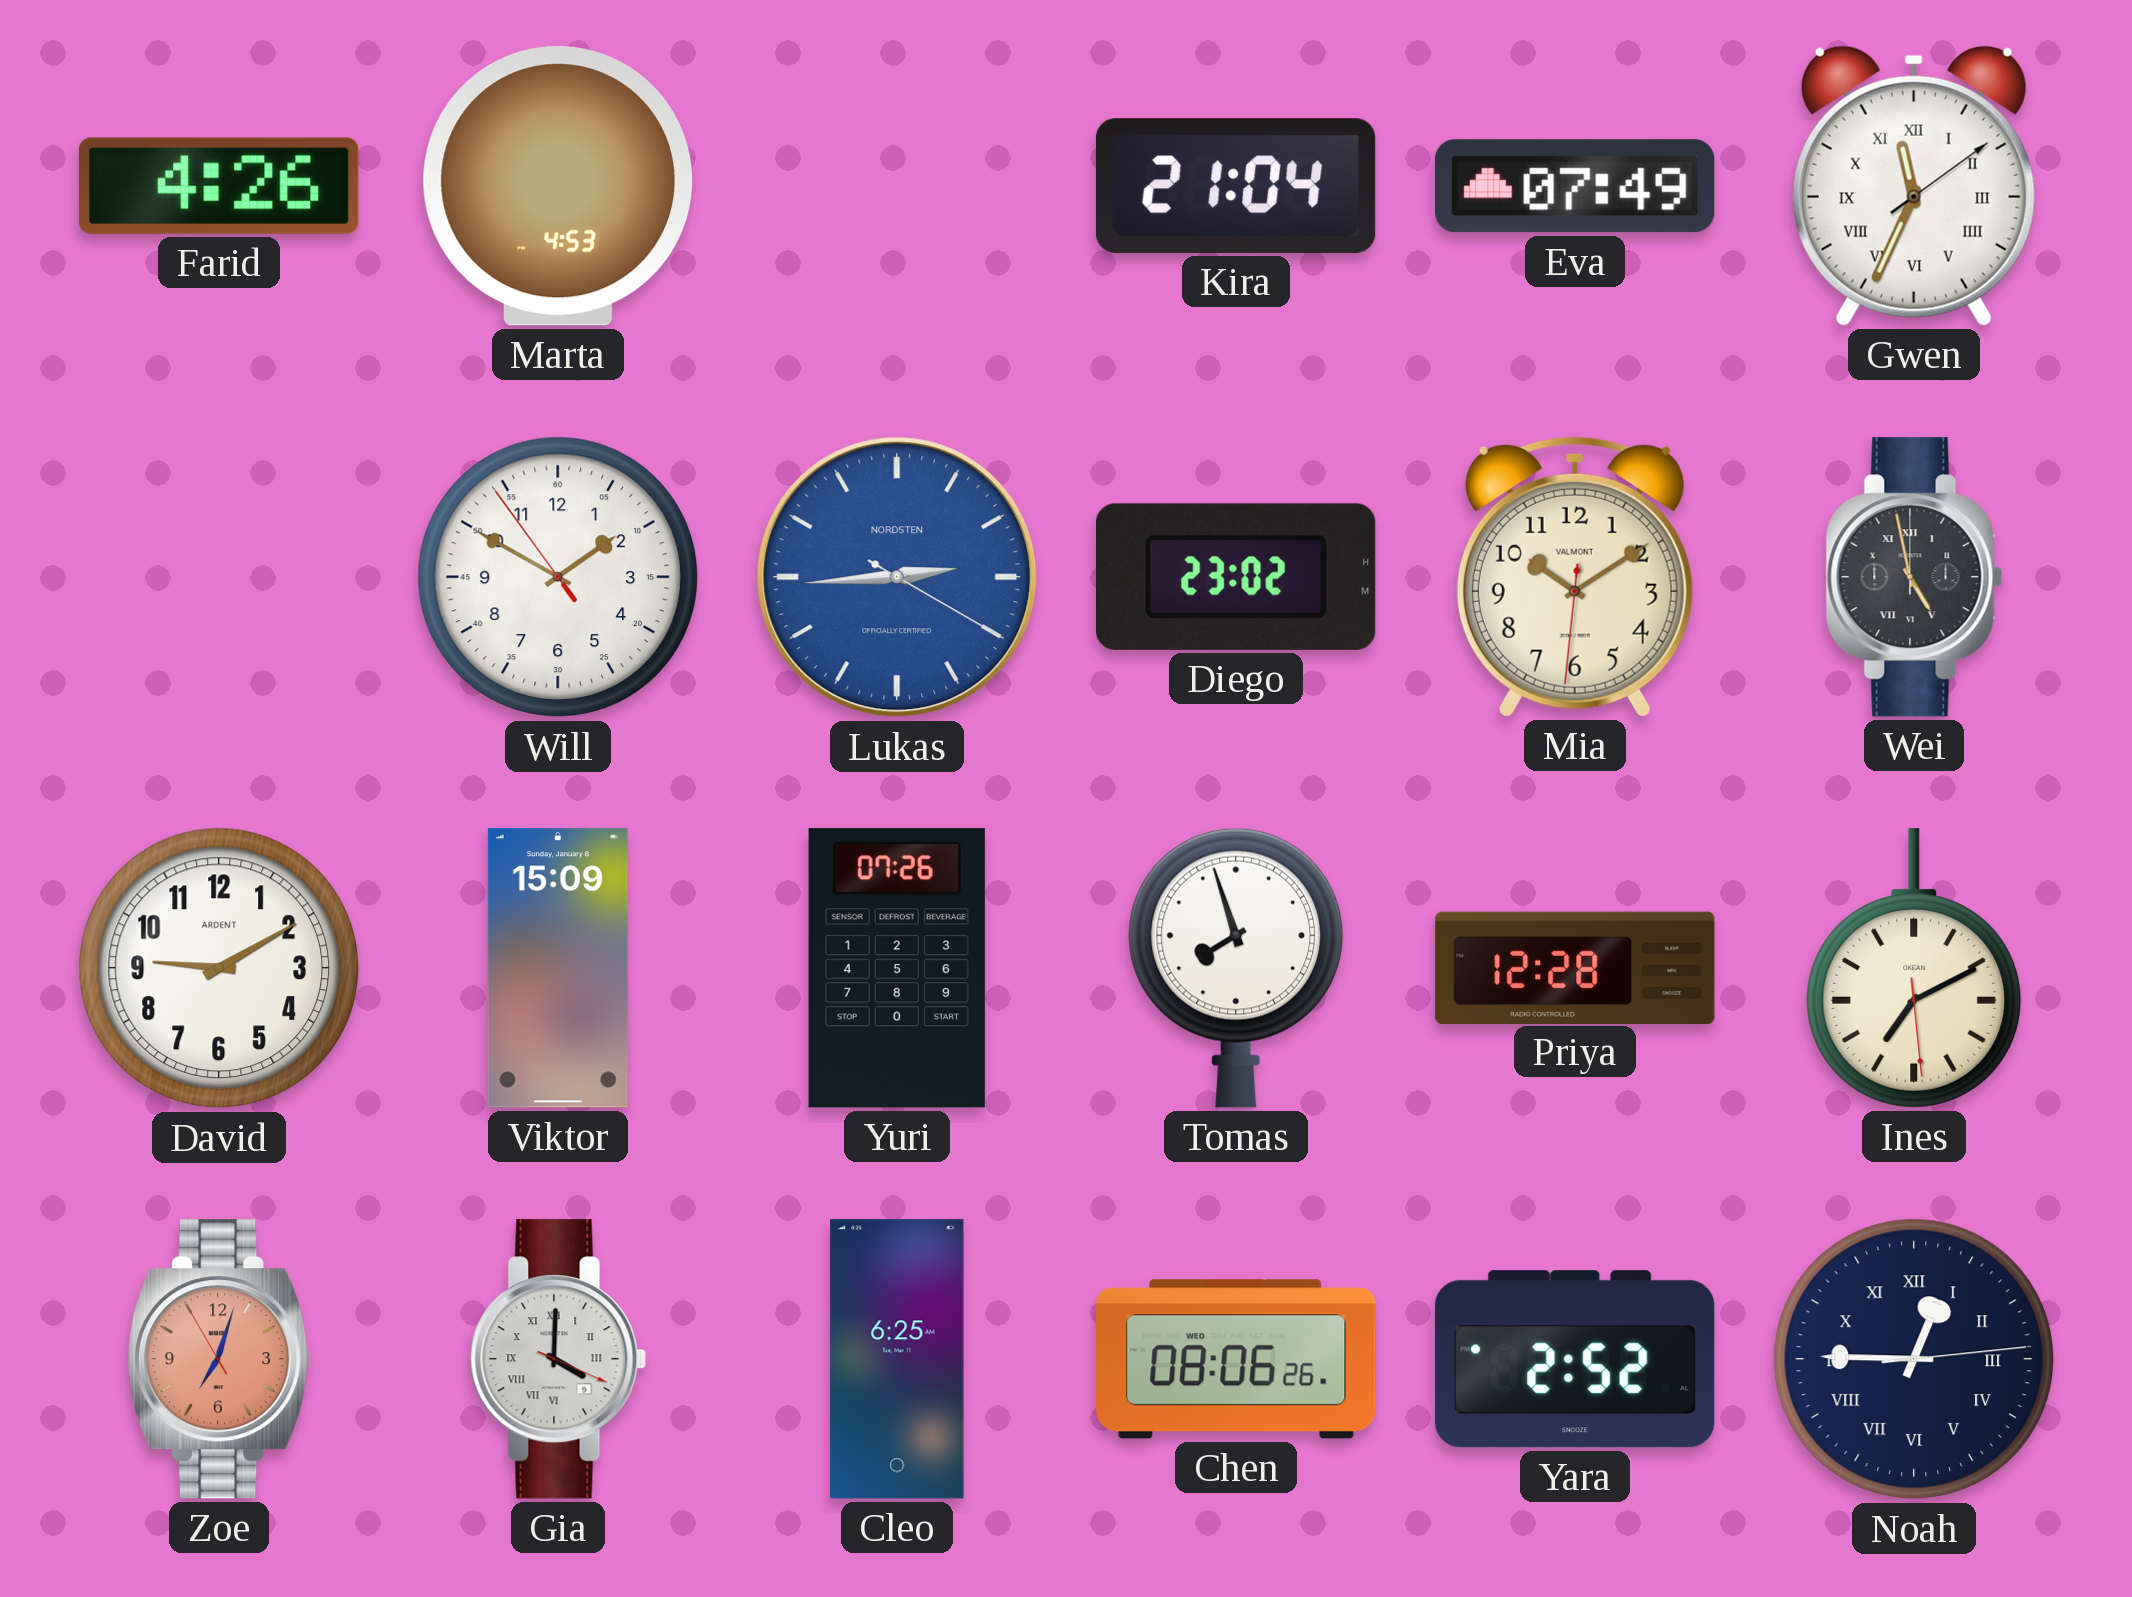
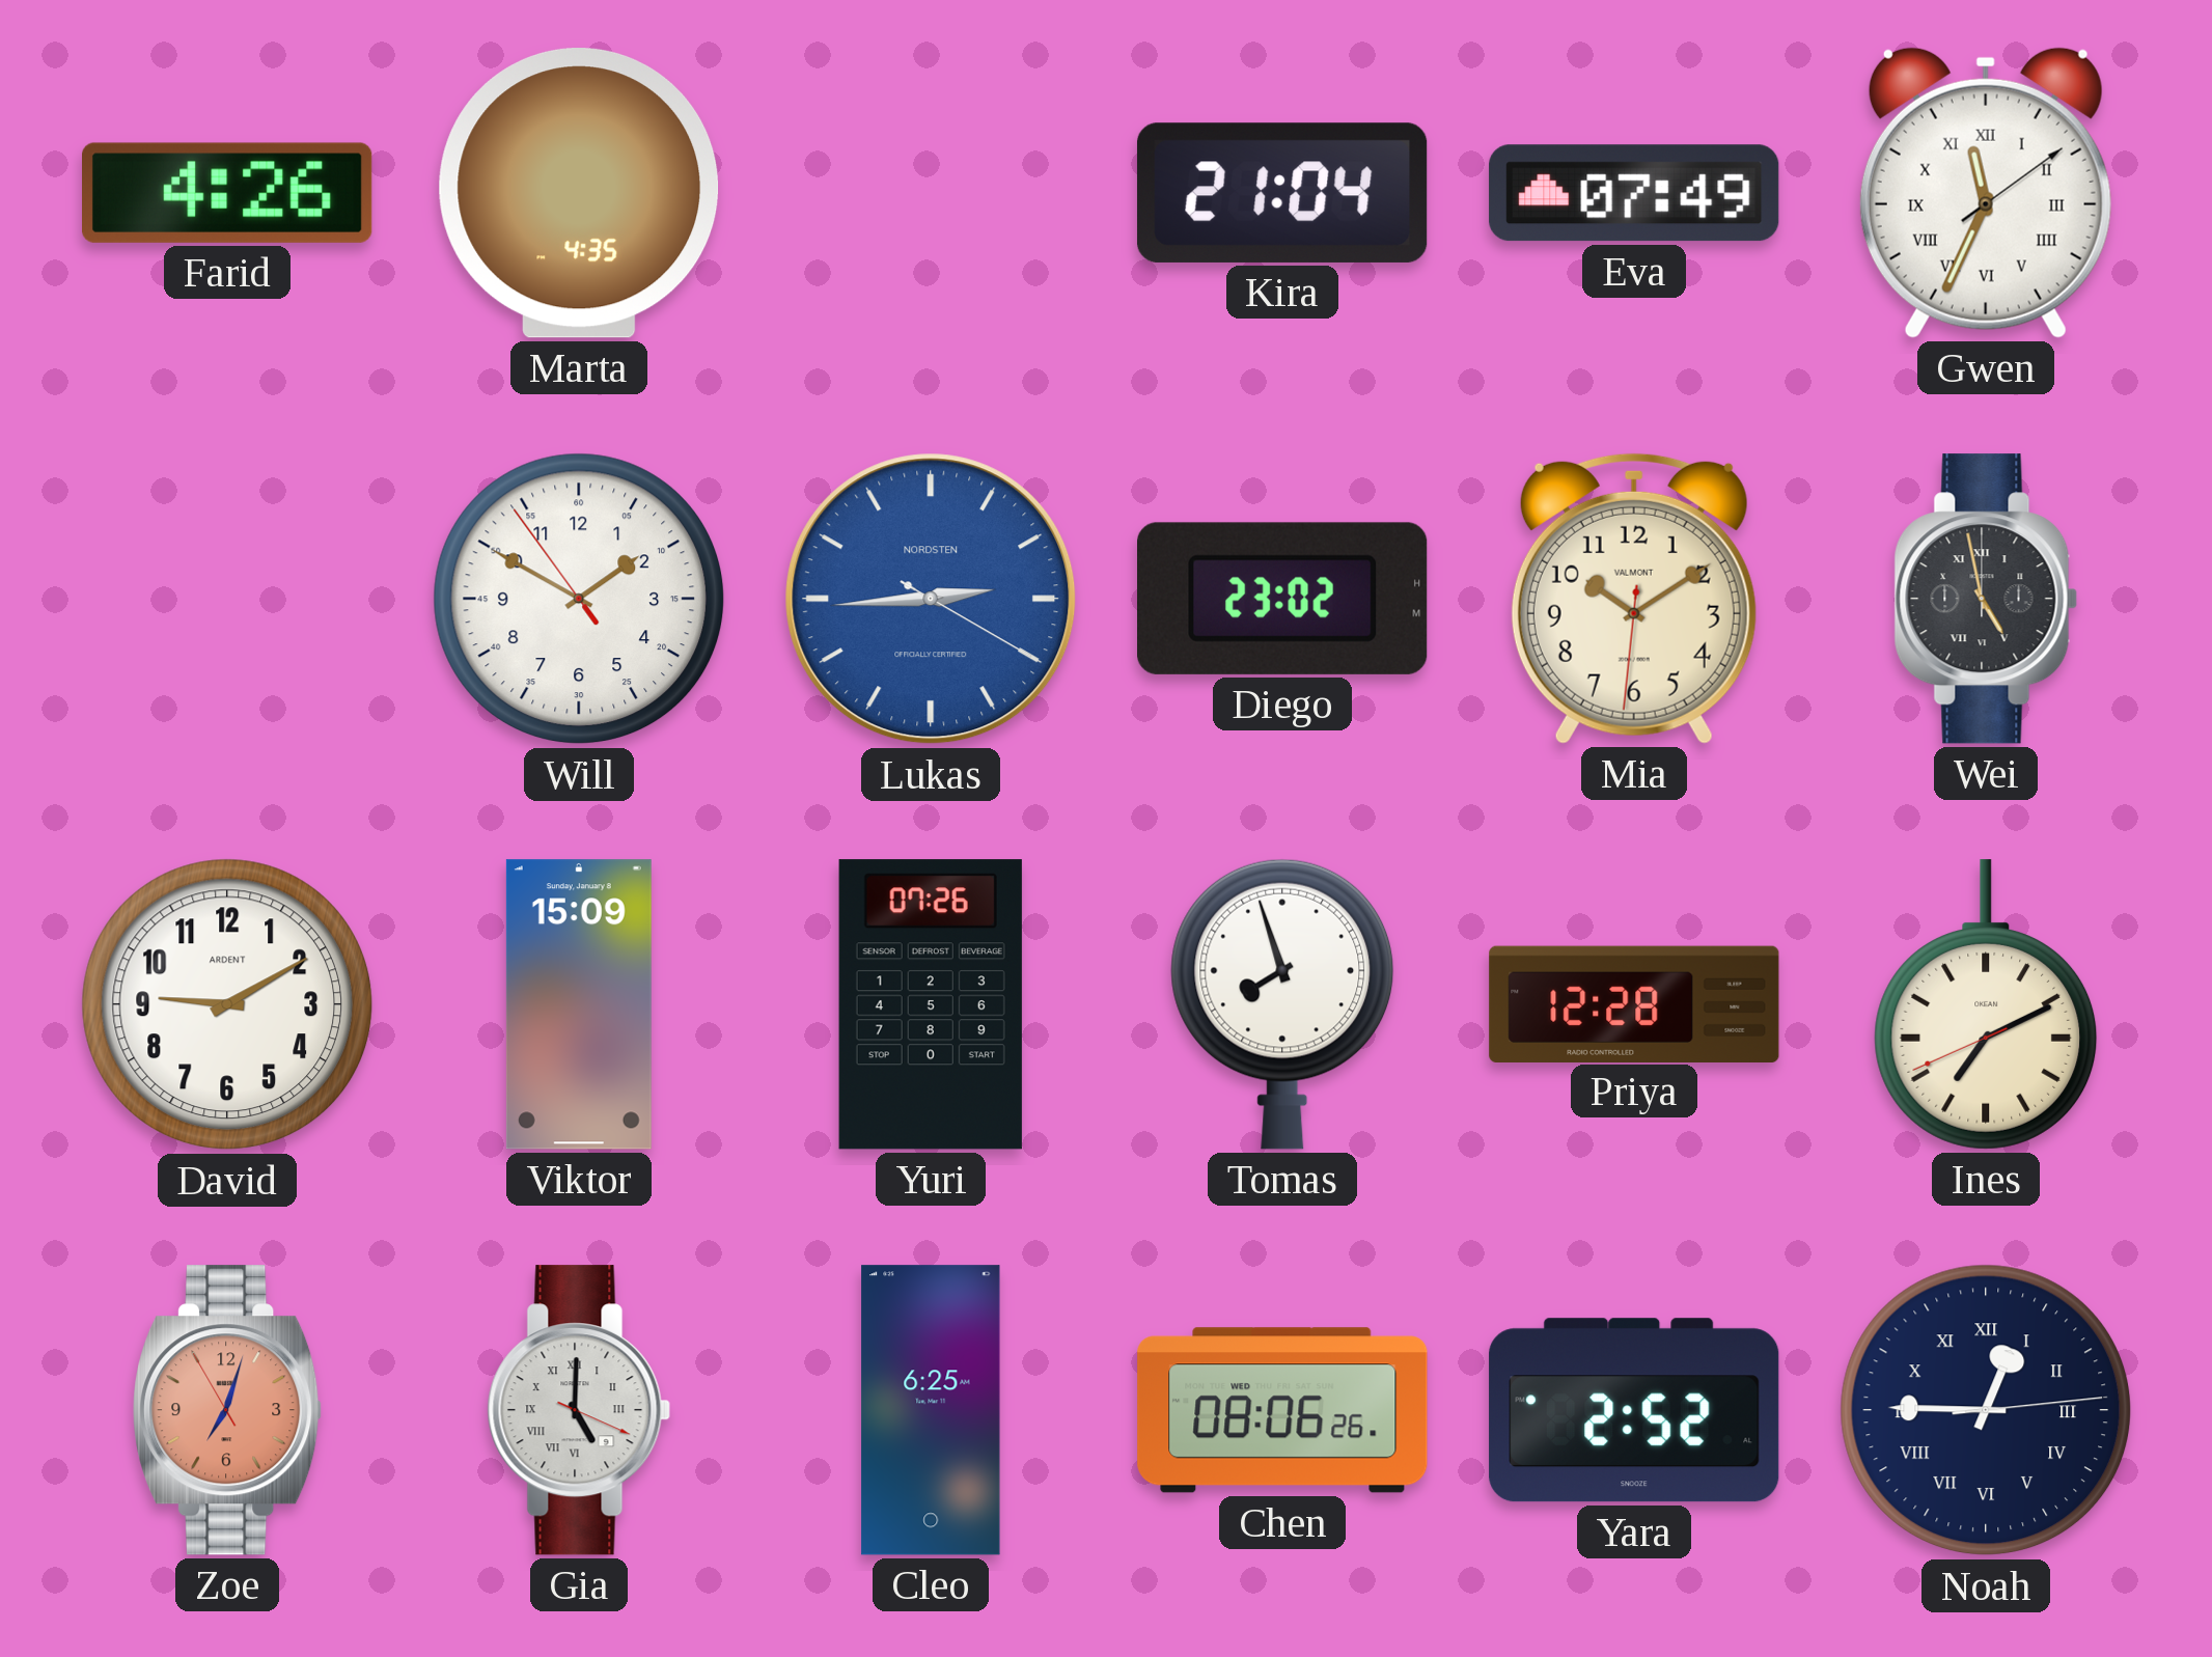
Marta: 4:53 -> 4:35 (579, 193)
Ines: 7:10:29 -> 7:10:41 (1986, 1004)
Gia: 4:00 -> 5:00 (579, 1410)
